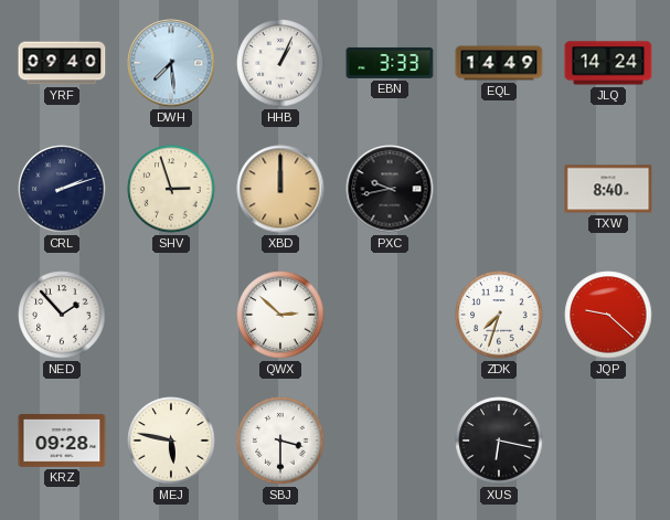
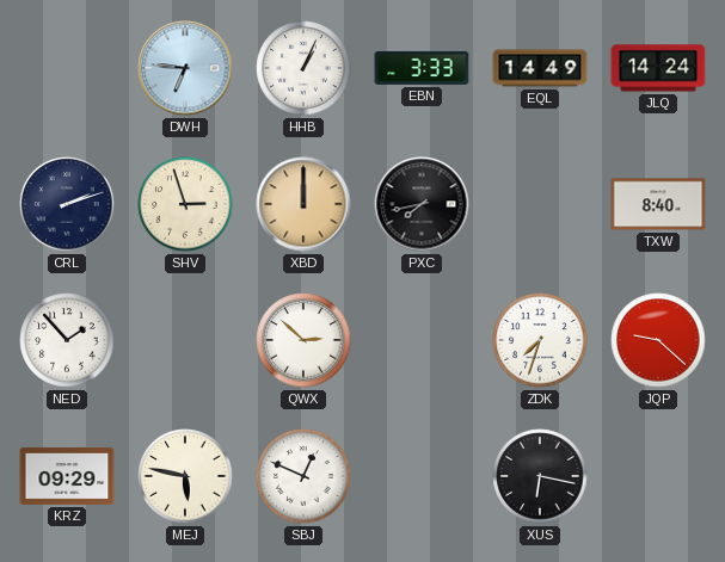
YRF: 09:40 -> none (62, 63)
DWH: 7:29 -> 6:46 (185, 68)
PXC: 9:43 -> 7:43 (422, 204)
KRZ: 09:28 -> 09:29 (67, 476)
SBJ: 3:30 -> 12:49 (303, 476)
